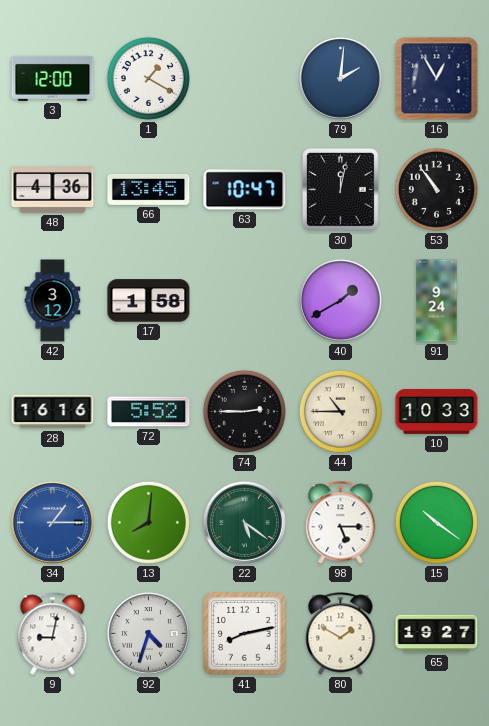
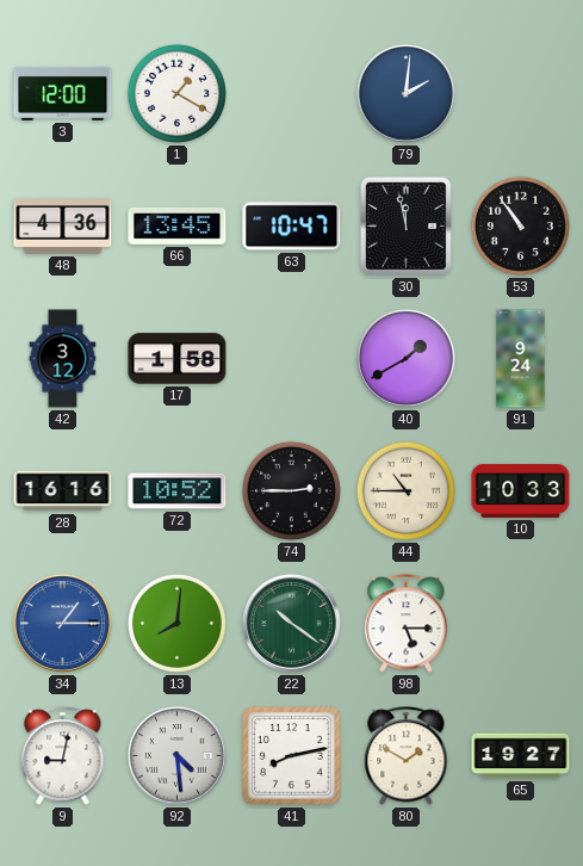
16: 12:55 -> none (437, 79)
30: 12:02 -> 11:58 (405, 225)
72: 5:52 -> 10:52 (178, 491)
22: 5:21 -> 10:21 (291, 623)
15: 10:21 -> none (436, 522)
92: 4:33 -> 4:29 (176, 755)
